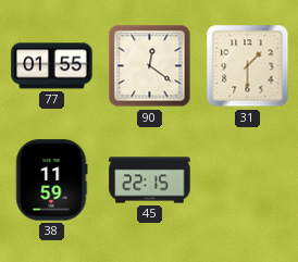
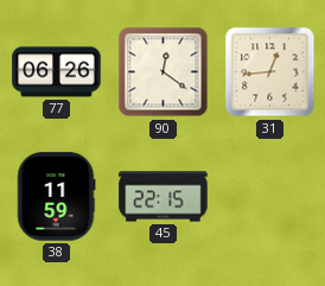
77: 01:55 -> 06:26 (57, 72)
31: 1:30 -> 12:44 (270, 72)
